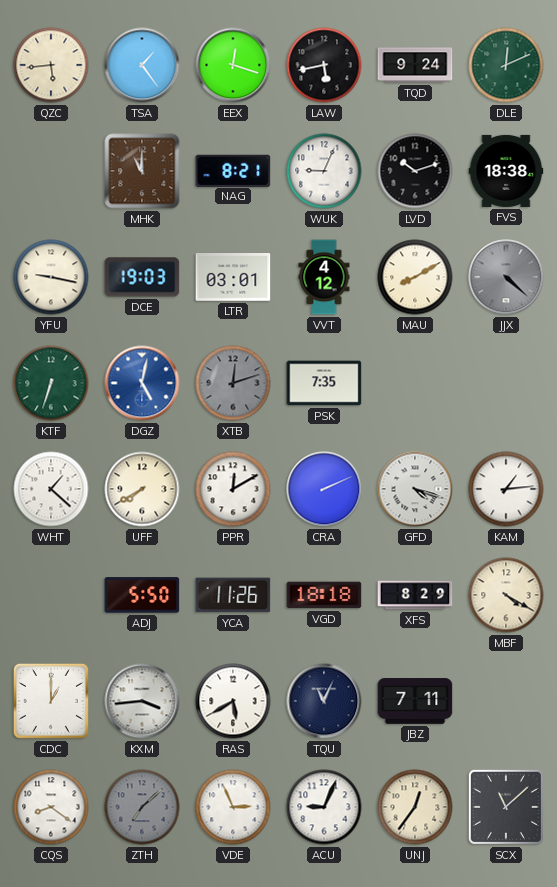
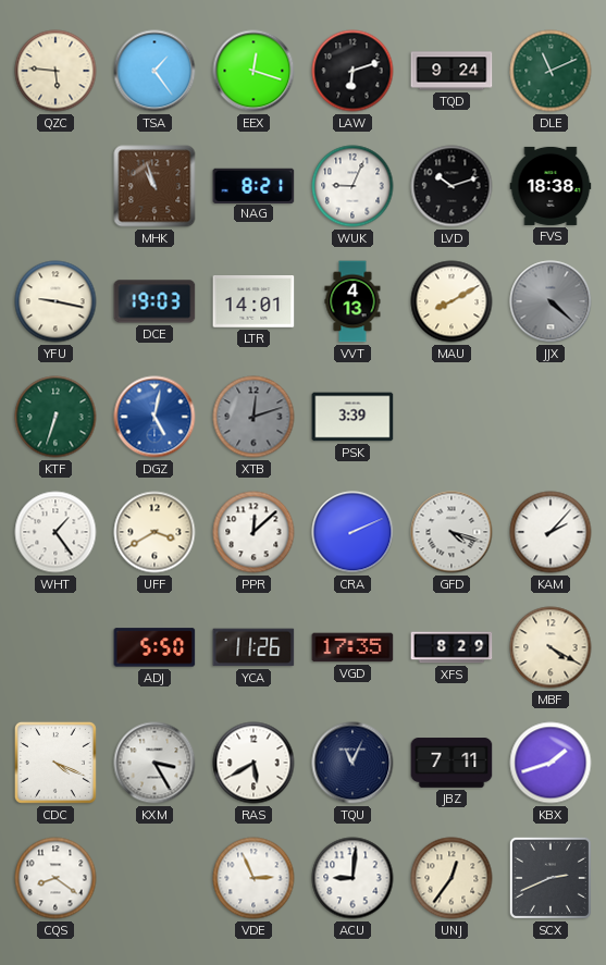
QZC: 5:44 -> 5:46 (55, 71)
LAW: 5:43 -> 6:12 (353, 71)
DLE: 12:11 -> 11:11 (551, 71)
MHK: 11:00 -> 10:57 (154, 186)
LTR: 03:01 -> 14:01 (253, 301)
VVT: 4:12 -> 4:13 (353, 301)
PSK: 7:35 -> 3:39 (353, 417)
WHT: 1:22 -> 1:24 (55, 532)
UFF: 7:40 -> 3:40 (154, 532)
PPR: 12:10 -> 12:08 (253, 532)
KAM: 1:14 -> 2:07 (551, 532)
VGD: 18:18 -> 17:35 (353, 647)
CDC: 1:00 -> 4:19 (55, 763)
KXM: 3:44 -> 3:25 (154, 763)
KBX: none -> 1:42 (551, 763)
ZTH: 7:08 -> none (142, 807)
ACU: 9:04 -> 9:01 (353, 878)
SCX: 11:08 -> 2:41 (551, 878)
